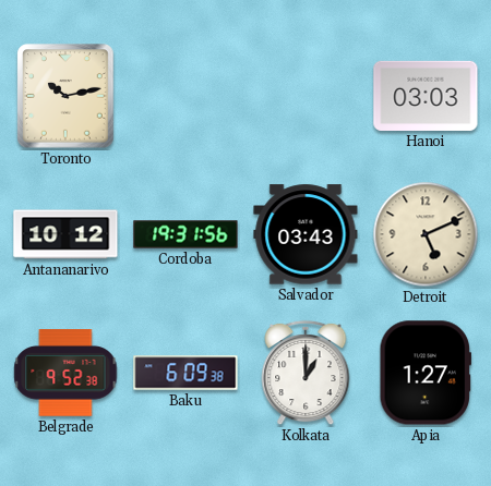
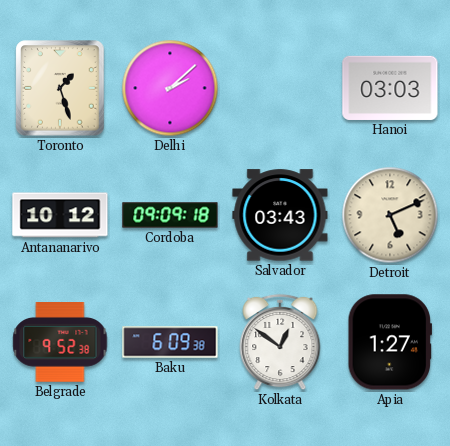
Toronto: 10:13 -> 1:27 (60, 88)
Delhi: none -> 2:08 (170, 88)
Cordoba: 19:31 -> 09:09 (170, 215)
Kolkata: 1:00 -> 12:51 (280, 342)
